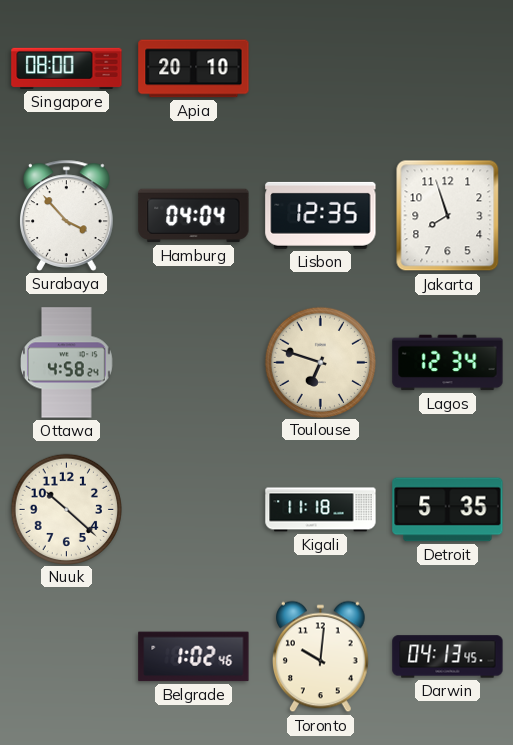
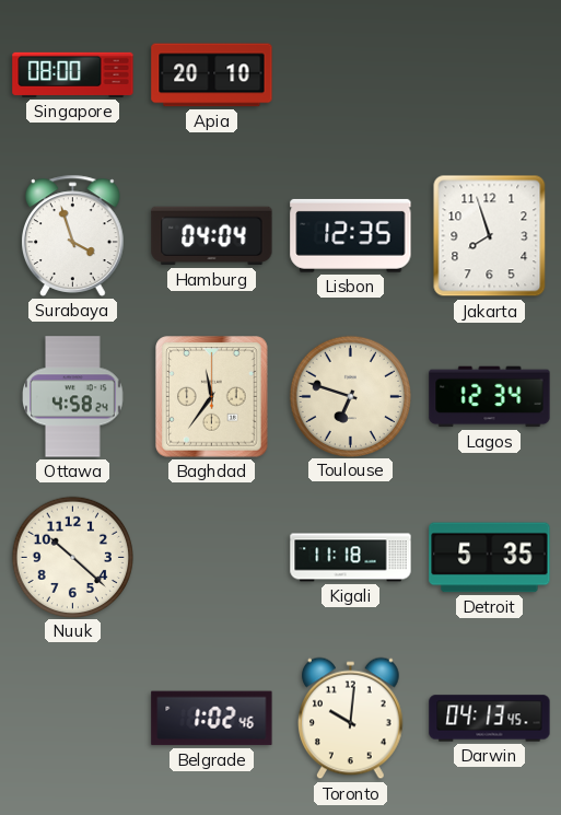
Surabaya: 3:53 -> 3:57 (73, 235)
Baghdad: none -> 11:36 (212, 397)
